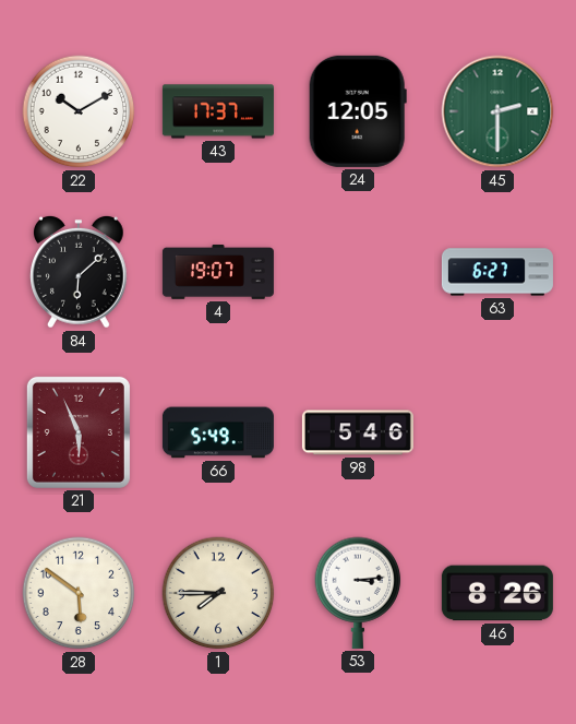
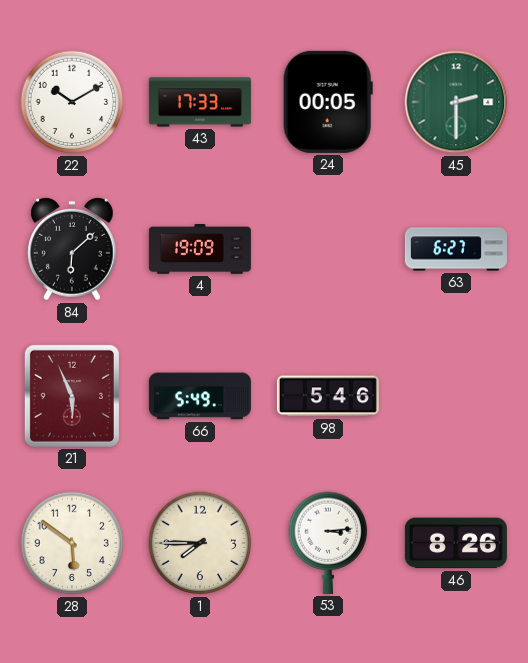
43: 17:37 -> 17:33 (200, 102)
24: 12:05 -> 00:05 (328, 102)
4: 19:07 -> 19:09 (200, 250)
